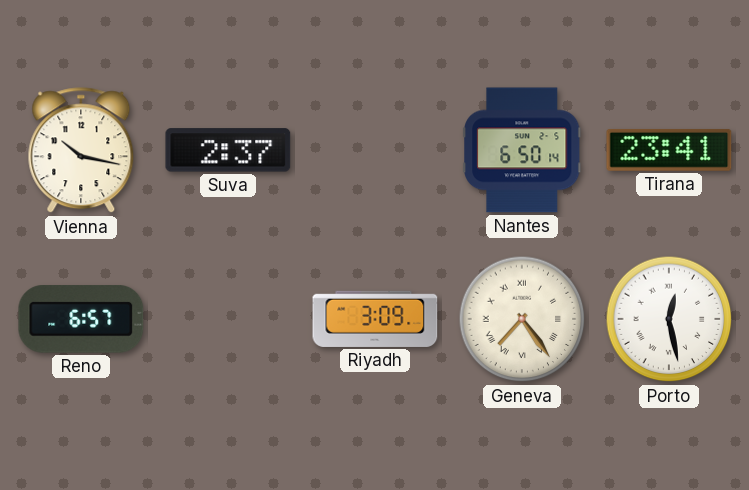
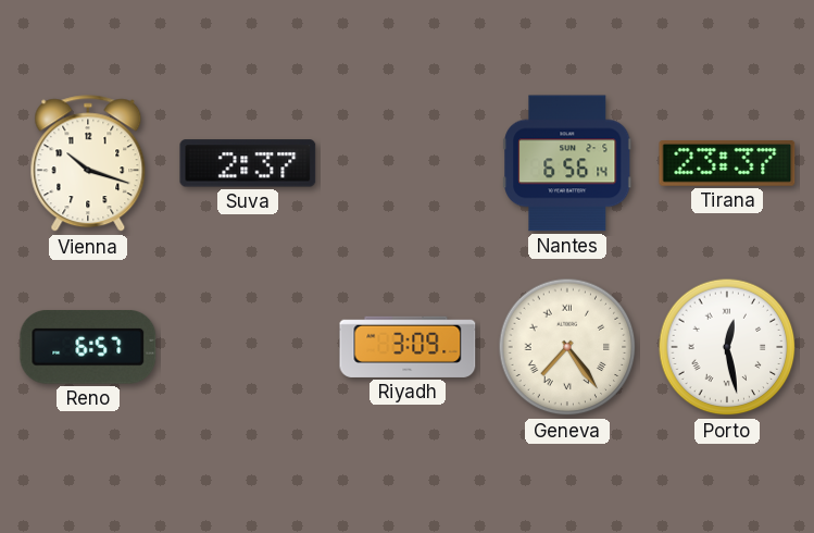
Vienna: 10:17 -> 10:18 (88, 164)
Nantes: 6:50 -> 6:56 (567, 163)
Tirana: 23:41 -> 23:37 (727, 163)
